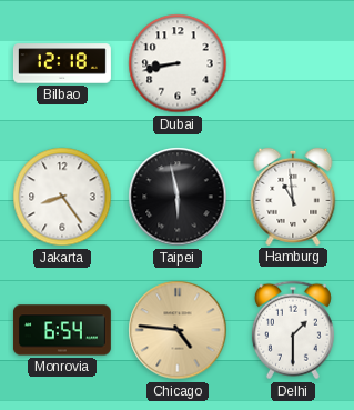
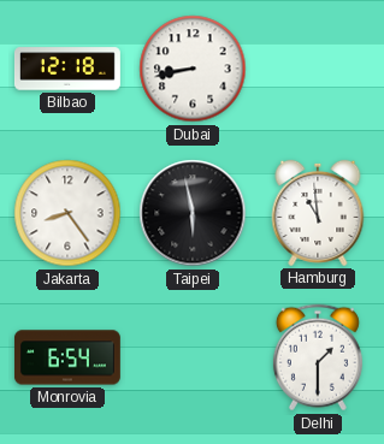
Chicago: 4:46 -> none (178, 330)
